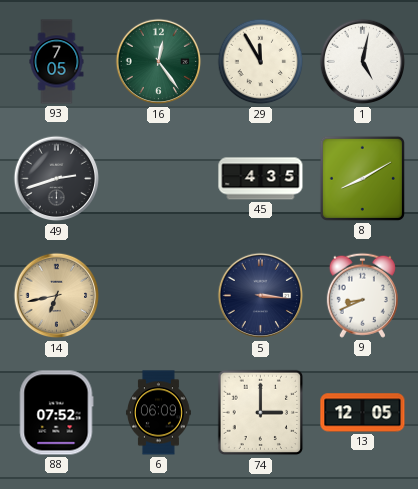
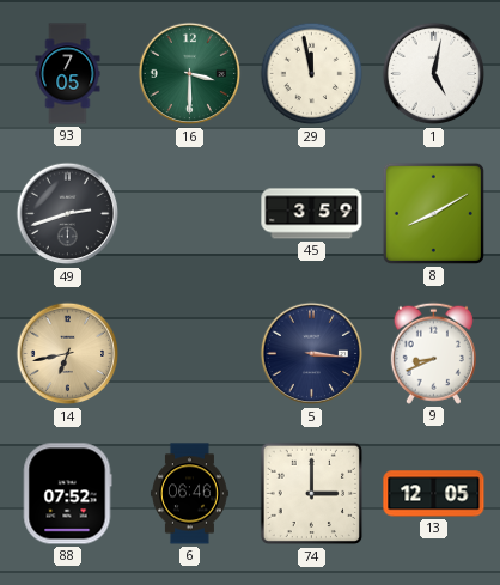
16: 12:24 -> 3:30 (190, 74)
29: 11:55 -> 11:58 (312, 74)
45: 4:35 -> 3:59 (312, 214)
6: 06:09 -> 06:46 (189, 494)
